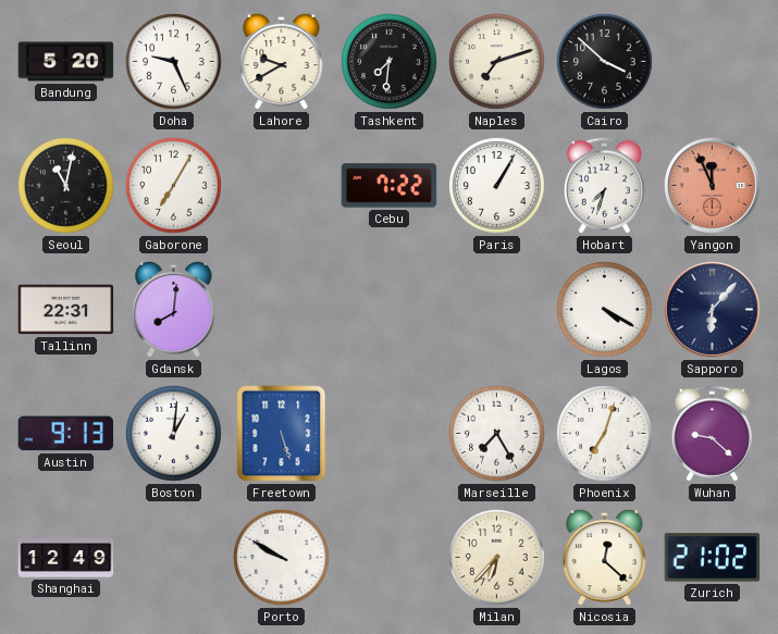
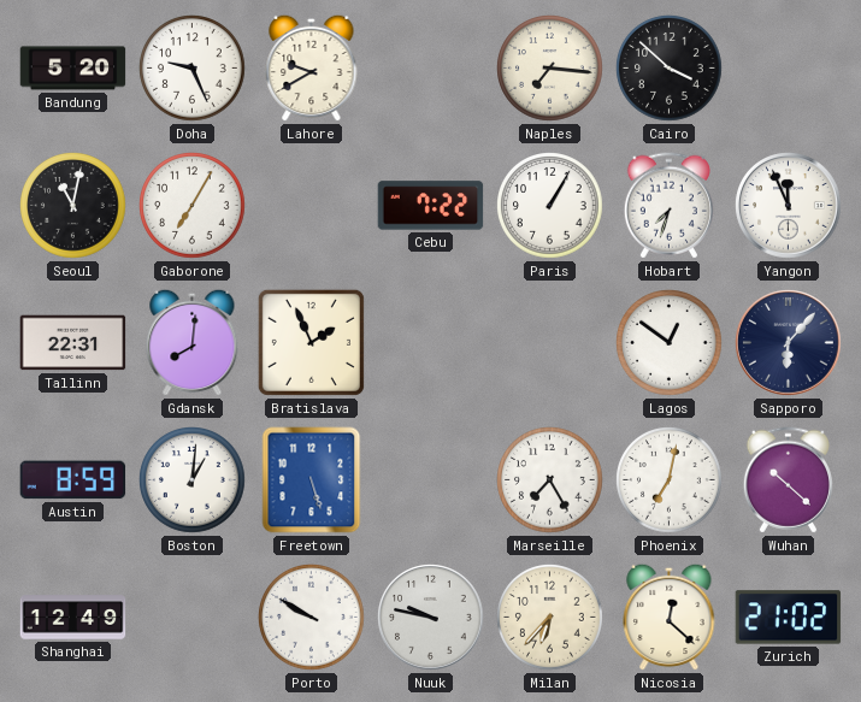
Tashkent: 7:31 -> none (390, 62)
Naples: 7:12 -> 7:16 (550, 69)
Yangon dial: salmon -> white (789, 206)
Bratislava: none -> 1:56 (311, 342)
Lagos: 4:20 -> 12:51 (670, 343)
Austin: 9:13 -> 8:59 (73, 480)
Phoenix: 7:03 -> 7:02 (670, 480)
Wuhan: 9:22 -> 10:22 (788, 480)
Nuuk: none -> 9:47 (431, 618)
